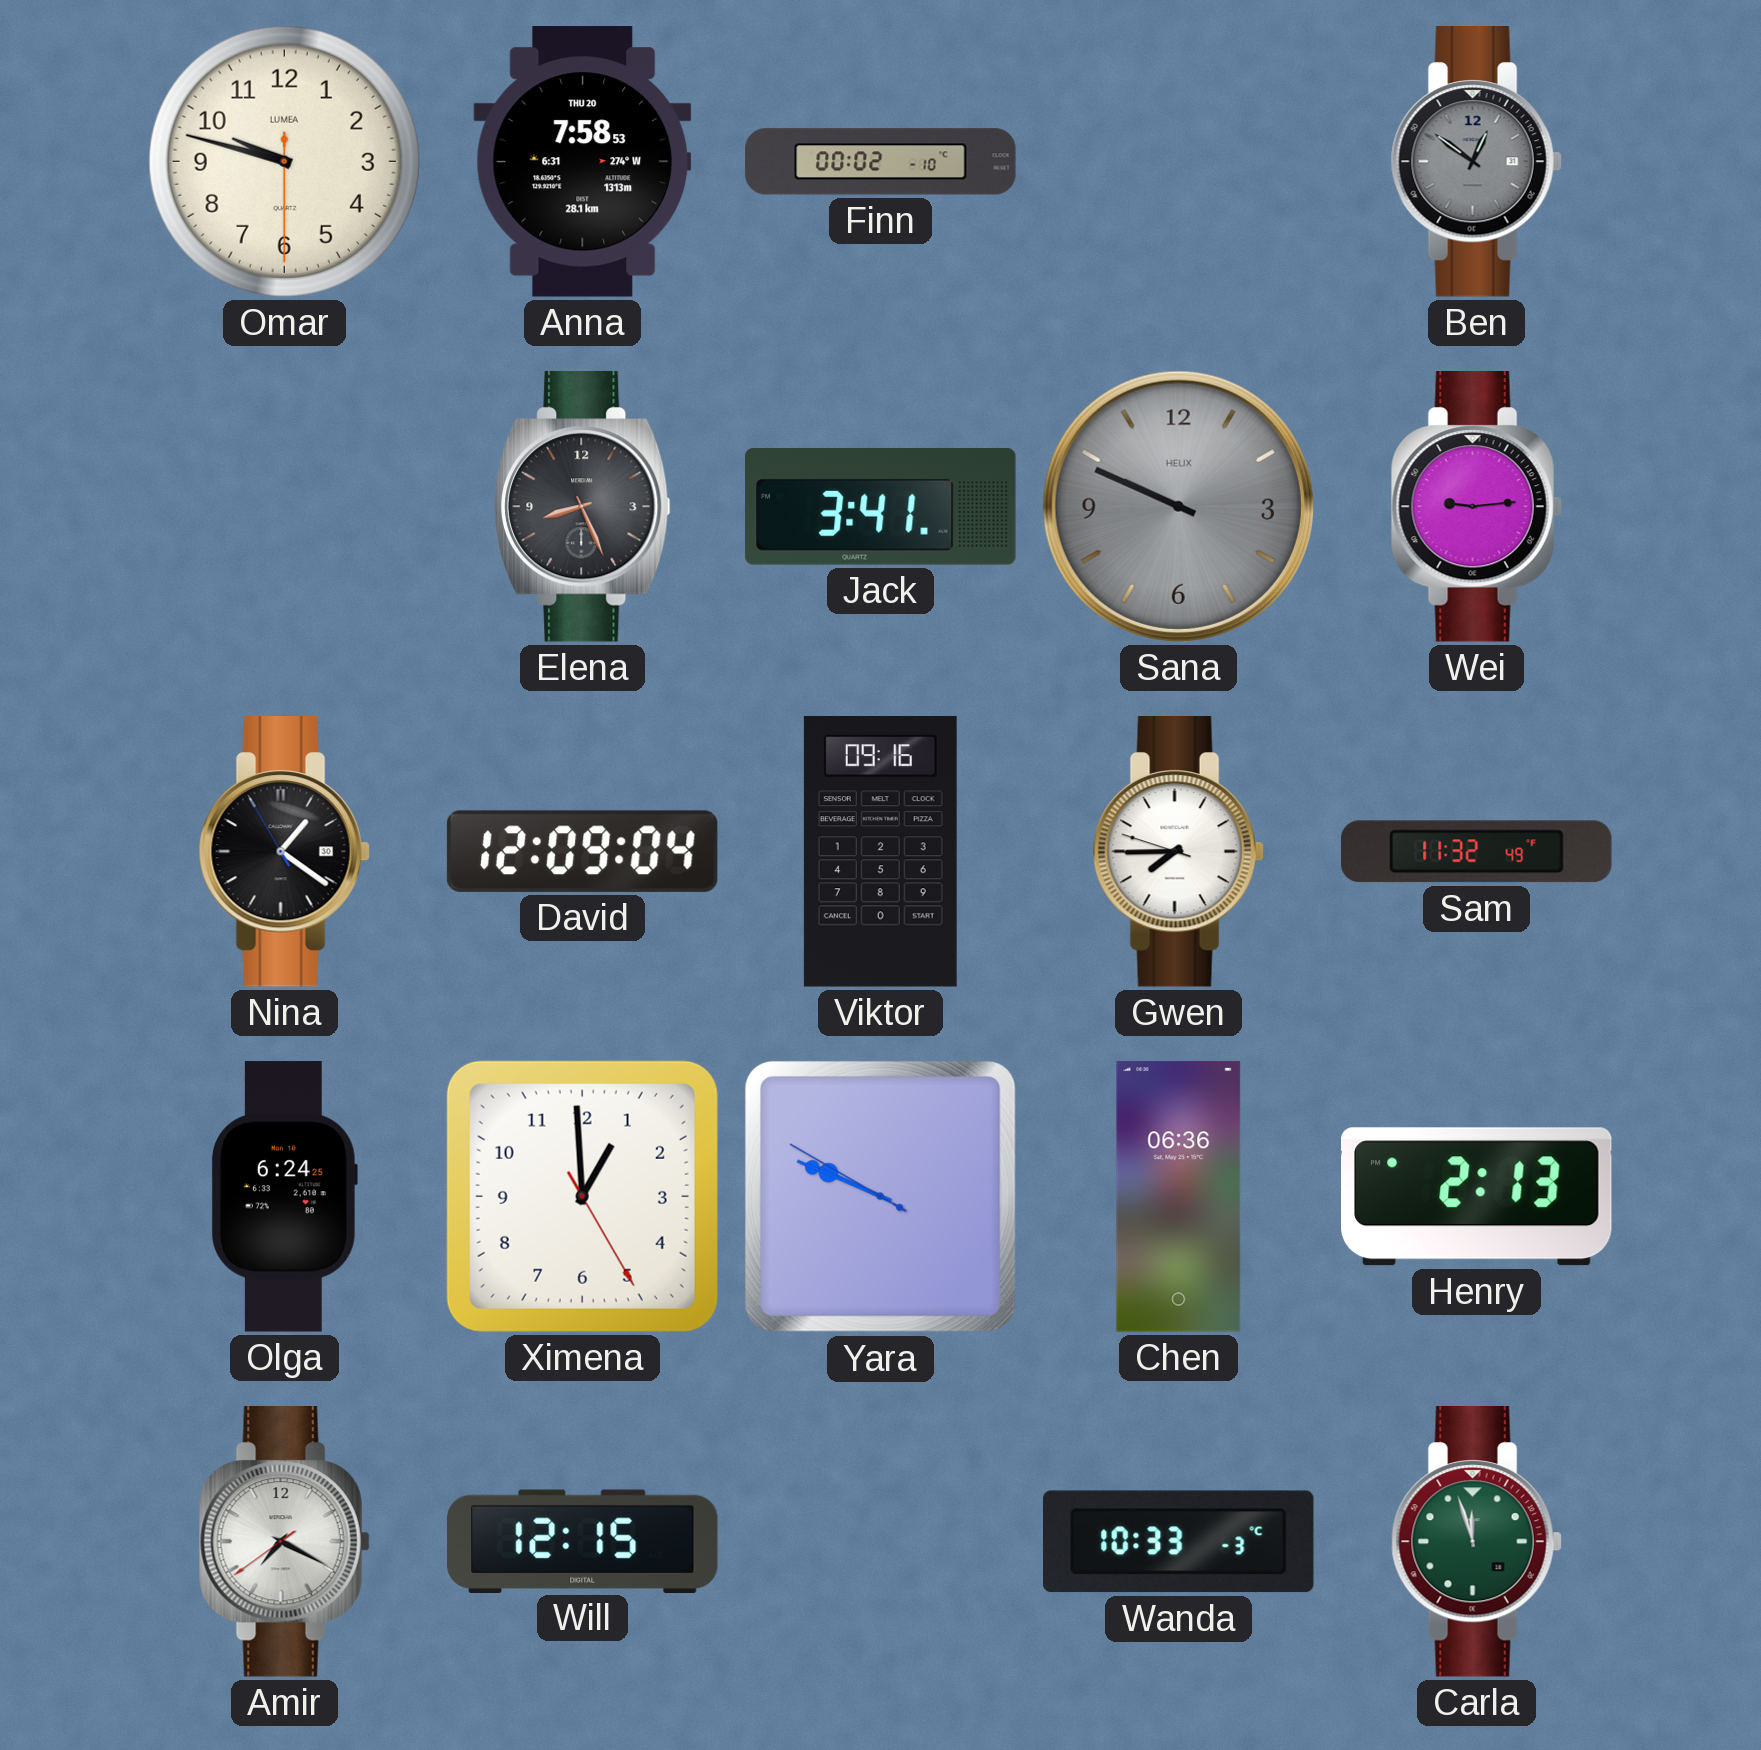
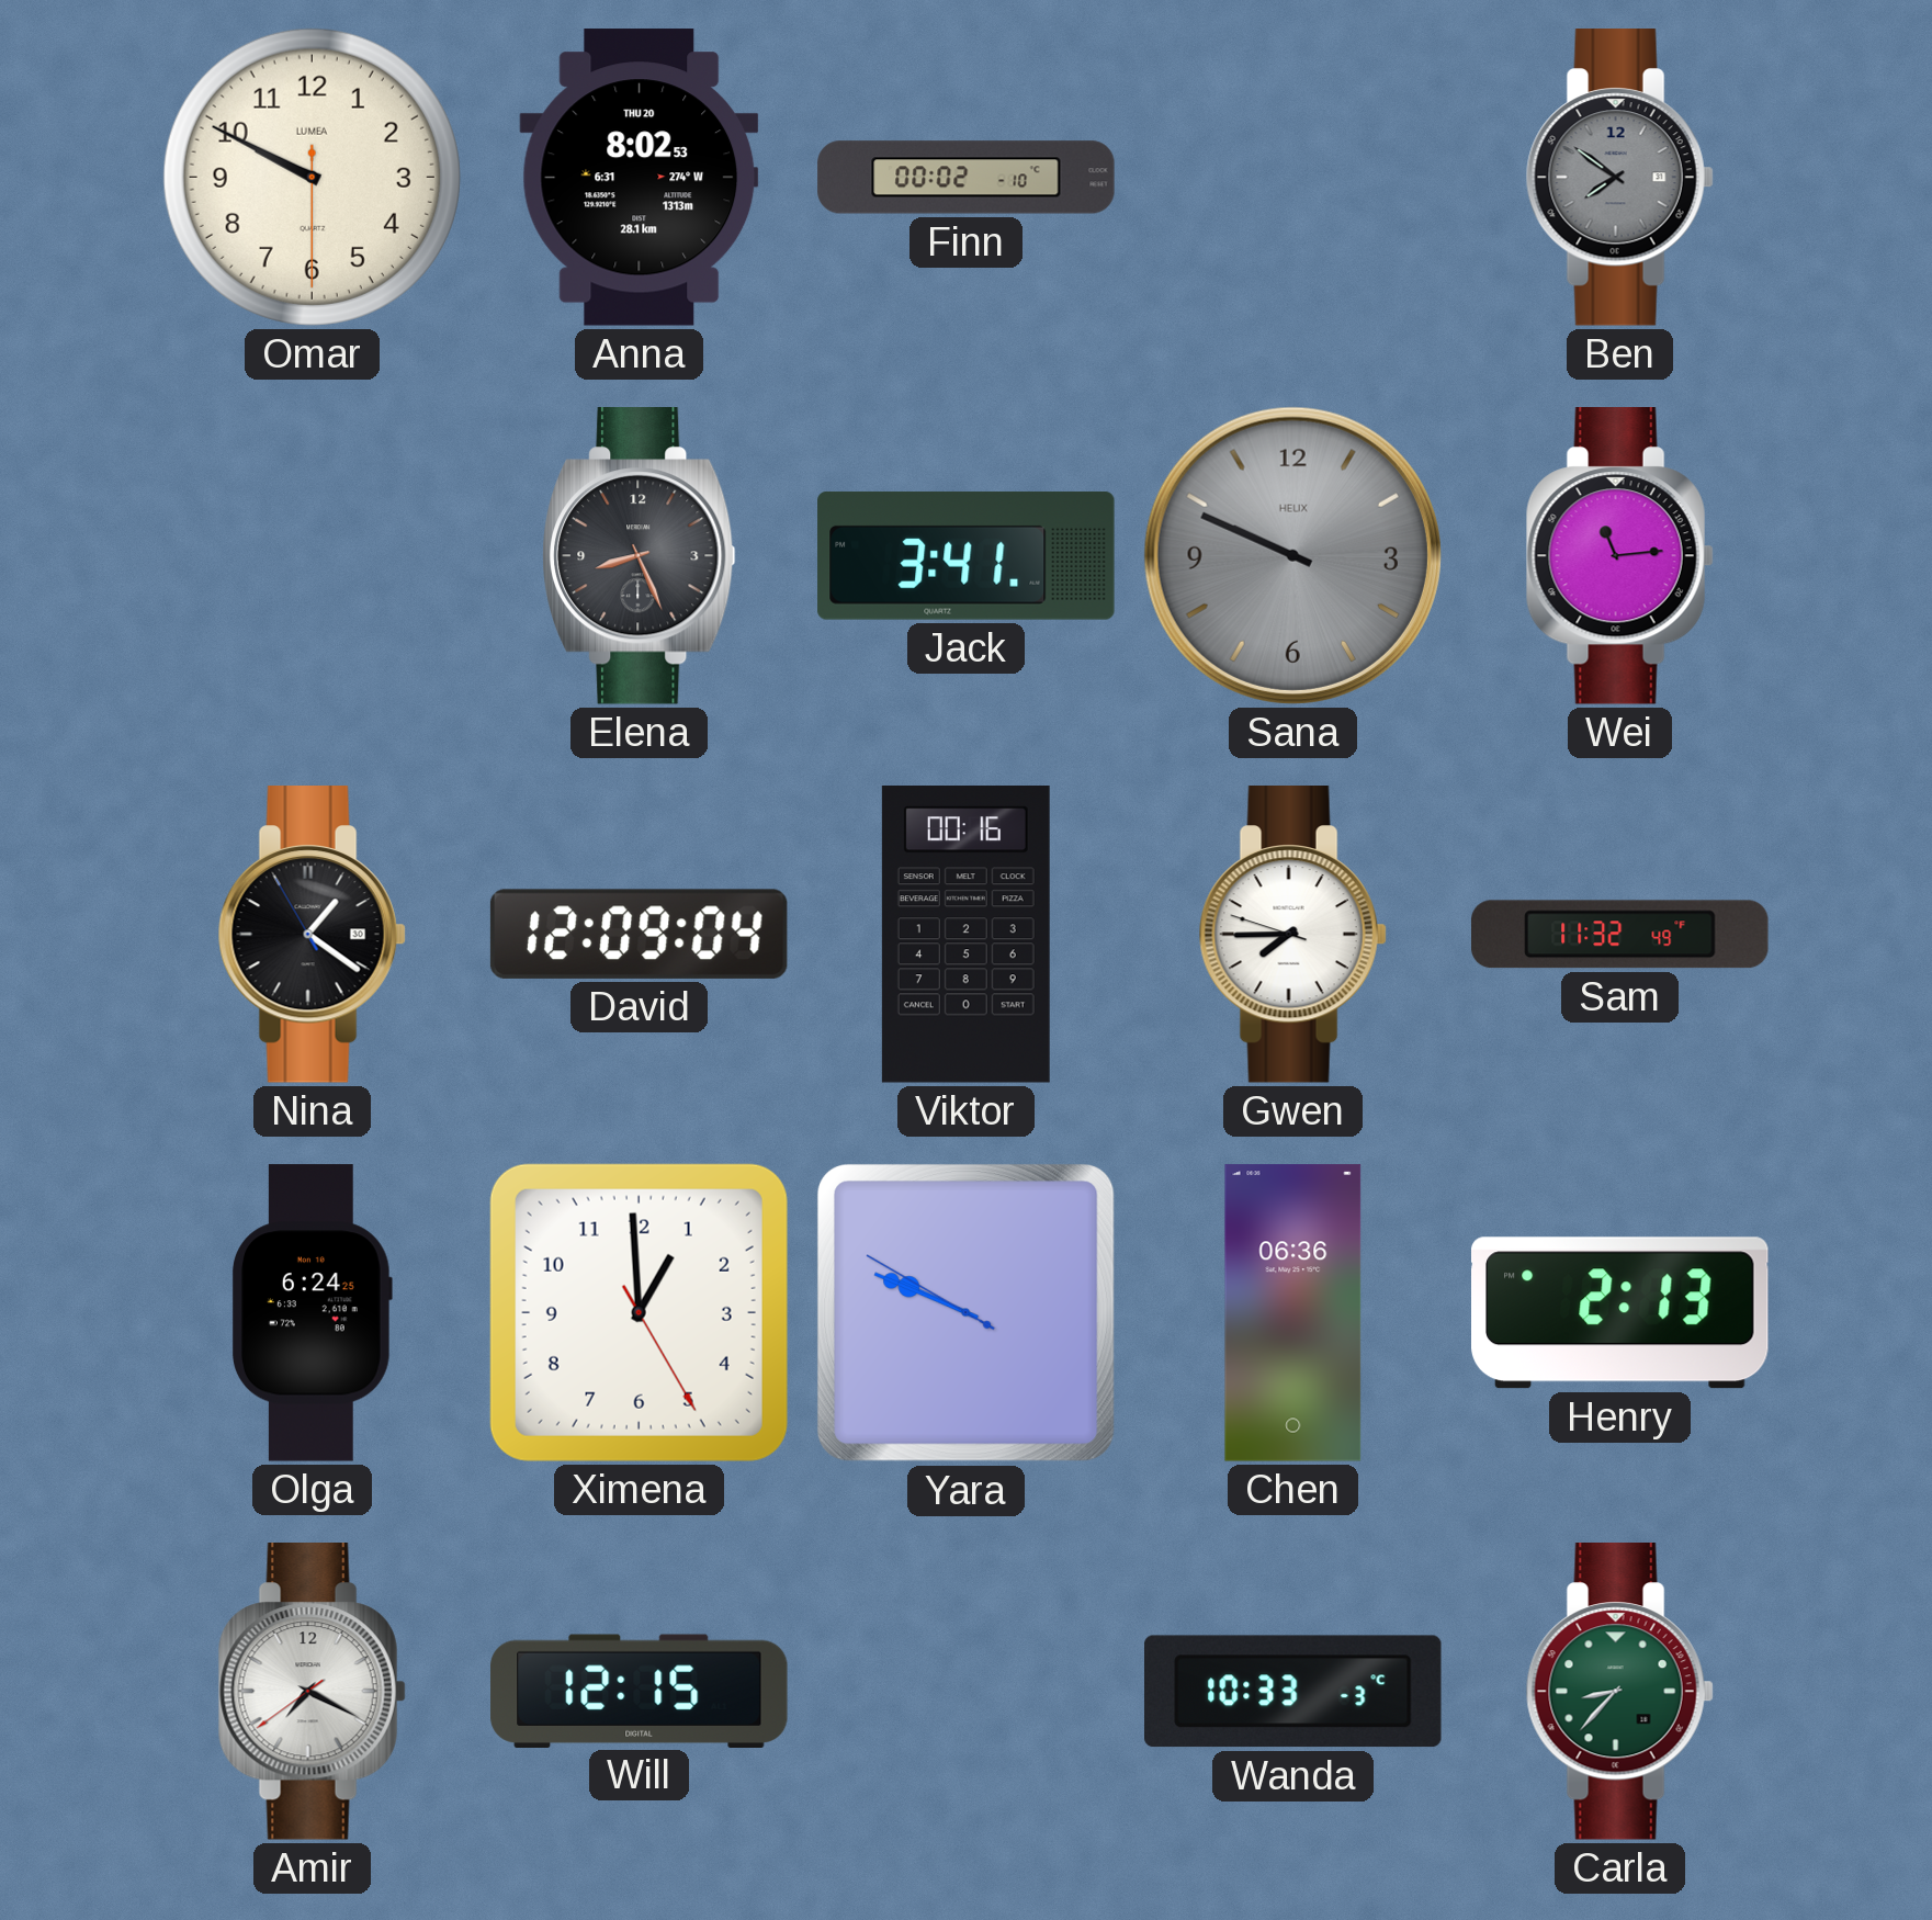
Omar: 9:47 -> 9:49 (312, 177)
Anna: 7:58 -> 8:02 (640, 178)
Ben: 12:51 -> 7:51 (1619, 178)
Wei: 9:14 -> 11:14 (1619, 556)
Viktor: 09:16 -> 00:16 (965, 935)
Carla: 11:57 -> 8:37 (1619, 1692)
